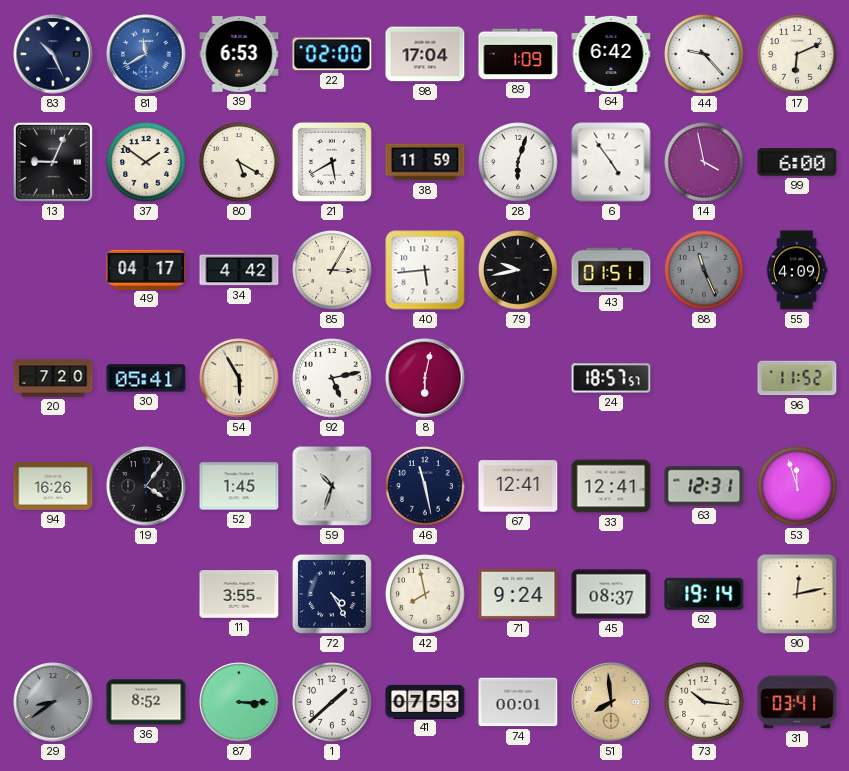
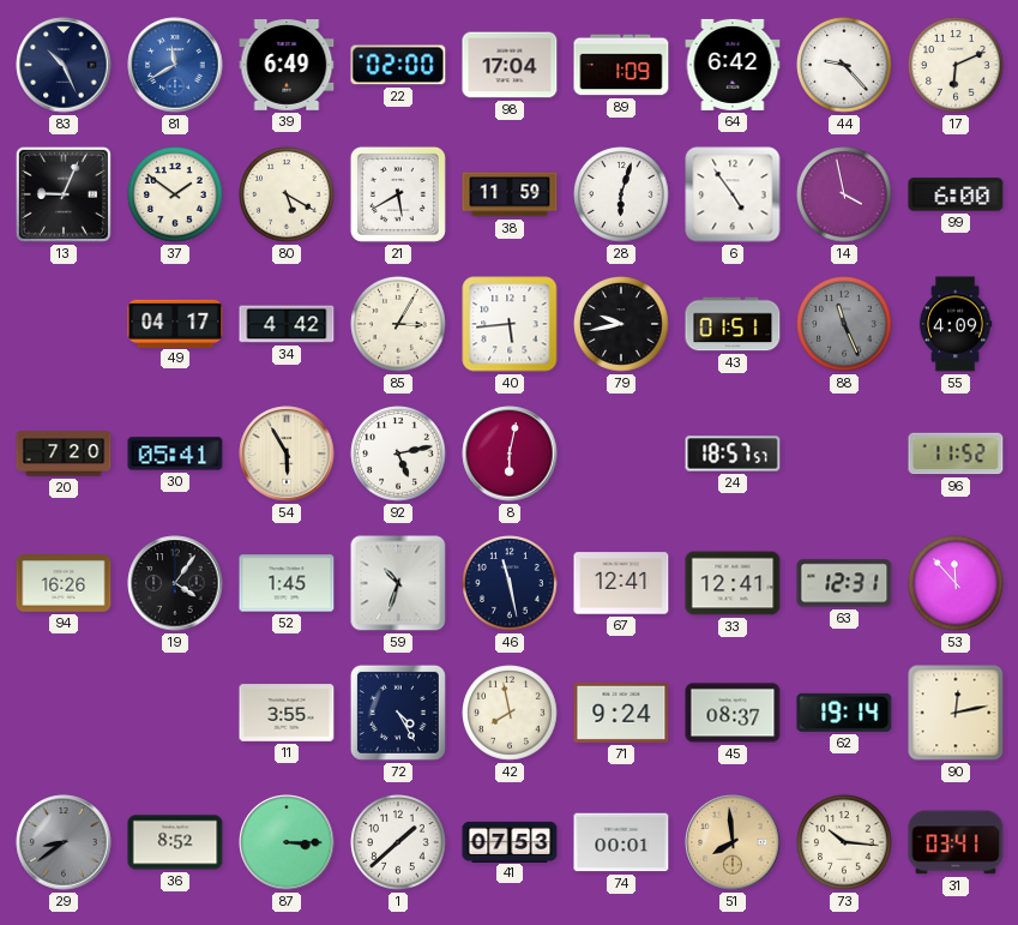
39: 6:53 -> 6:49 (287, 66)
53: 11:57 -> 11:53 (956, 583)
